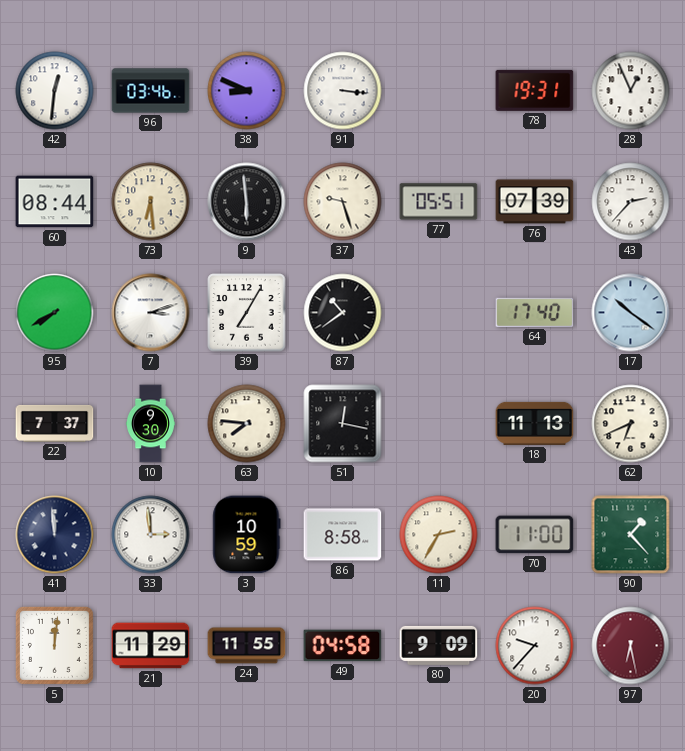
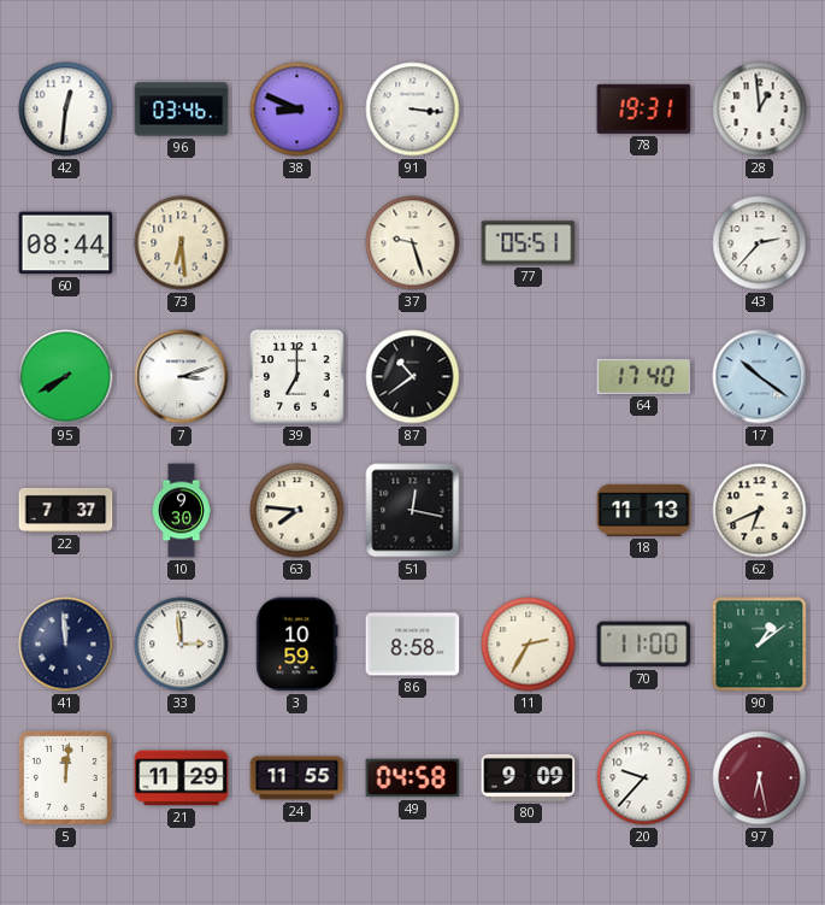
28: 12:56 -> 12:59 (760, 110)
9: 5:59 -> none (247, 202)
76: 07:39 -> none (535, 202)
39: 7:05 -> 7:00 (297, 377)
90: 1:23 -> 1:09 (760, 645)
